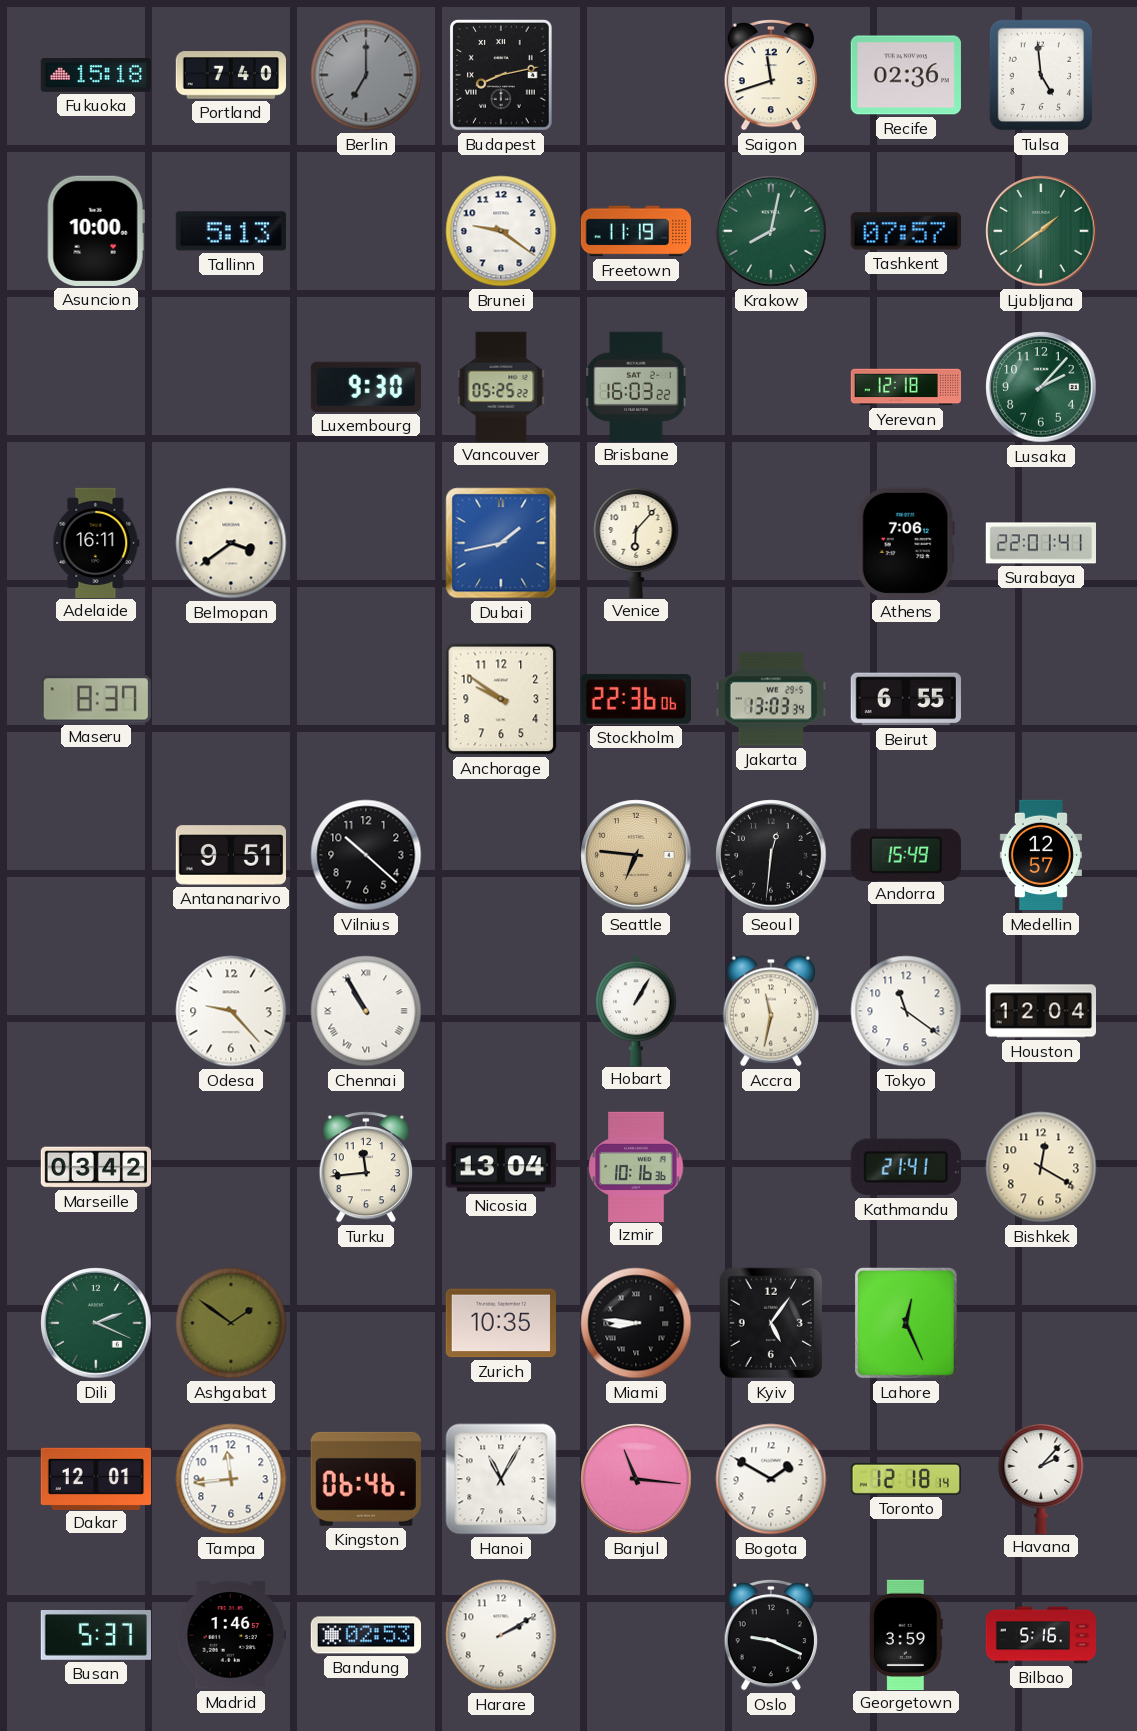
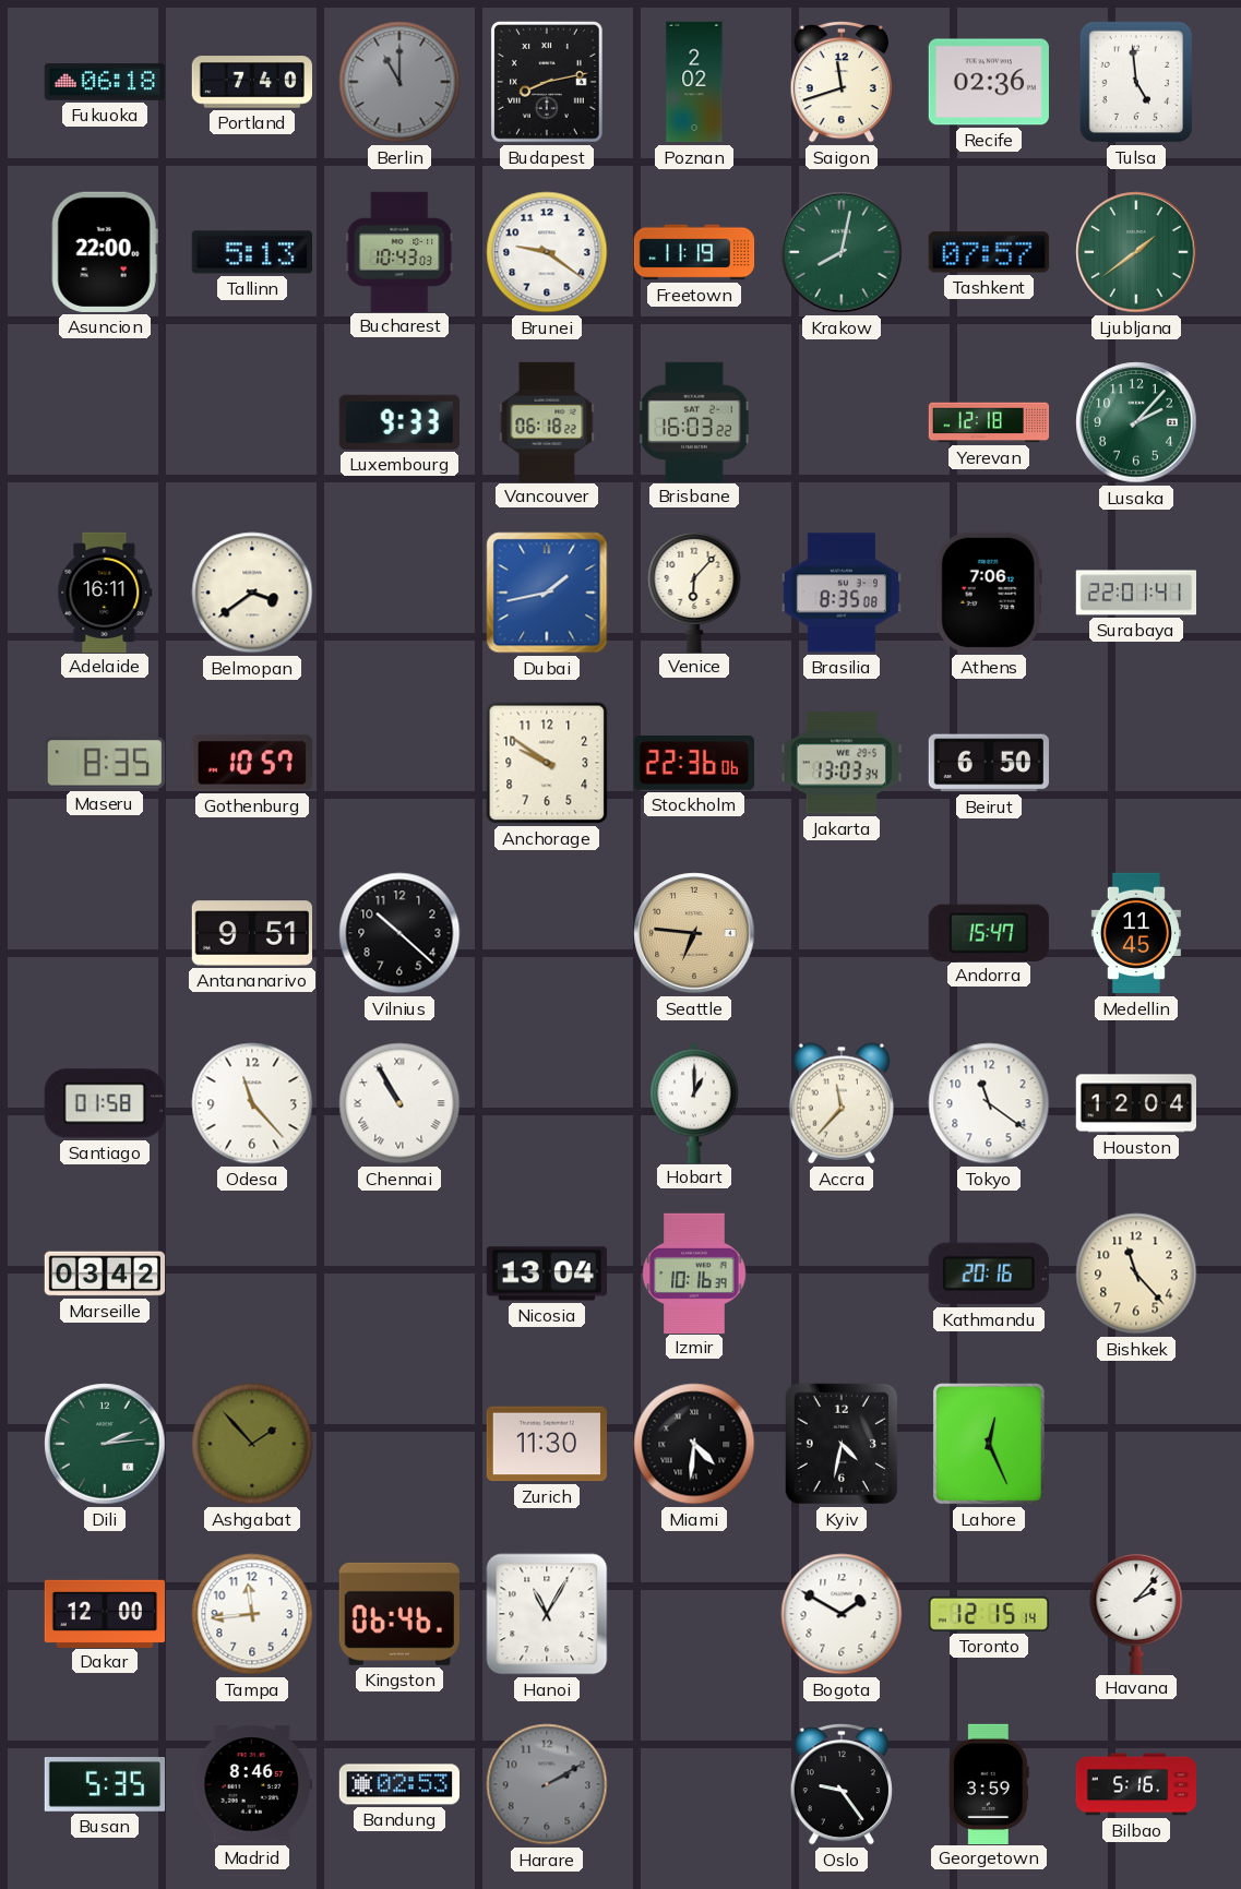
Fukuoka: 15:18 -> 06:18 (104, 83)
Berlin: 7:00 -> 11:00 (399, 82)
Poznan: none -> 2:02 (694, 82)
Asuncion: 10:00 -> 22:00 (105, 252)
Bucharest: none -> 10:43 (399, 251)
Luxembourg: 9:30 -> 9:33 (399, 422)
Vancouver: 05:25 -> 06:18 (547, 421)
Brasilia: none -> 8:35 (842, 593)
Maseru: 8:37 -> 8:35 (105, 763)
Gothenburg: none -> 10:57 (252, 763)
Beirut: 6:55 -> 6:50 (989, 763)
Seoul: 12:31 -> none (771, 855)
Andorra: 15:49 -> 15:47 (989, 932)
Medellin: 12:57 -> 11:45 (1136, 933)
Santiago: none -> 01:58 (105, 1103)
Odesa: 9:23 -> 11:23 (252, 1103)
Hobart: 1:05 -> 1:00 (694, 1102)
Accra: 11:32 -> 11:37 (842, 1103)
Turku: 11:44 -> none (365, 1167)
Izmir: 10:16:36 -> 10:16:39 (694, 1272)
Kathmandu: 21:41 -> 20:16 (989, 1274)
Bishkek: 12:20 -> 11:23 (1136, 1274)
Dili: 2:19 -> 2:14 (105, 1444)
Ashgabat: 1:51 -> 1:53 (252, 1444)
Zurich: 10:35 -> 11:30 (546, 1444)
Miami: 8:46 -> 4:31 (694, 1444)
Kyiv: 5:06 -> 4:32 (842, 1444)
Dakar: 12:01 -> 12:00 (104, 1613)
Banjul: 11:16 -> none (636, 1479)
Toronto: 12:18 -> 12:15 (988, 1614)
Busan: 5:37 -> 5:35 (104, 1785)
Madrid: 1:46 -> 8:46 (251, 1784)
Harare dial: white -> grey (547, 1784)
Oslo: 9:19 -> 9:24 (840, 1784)
